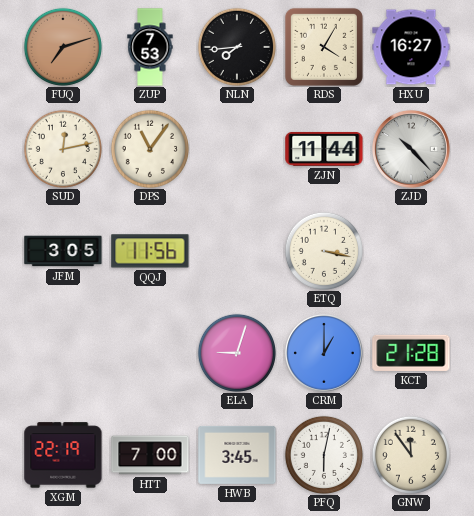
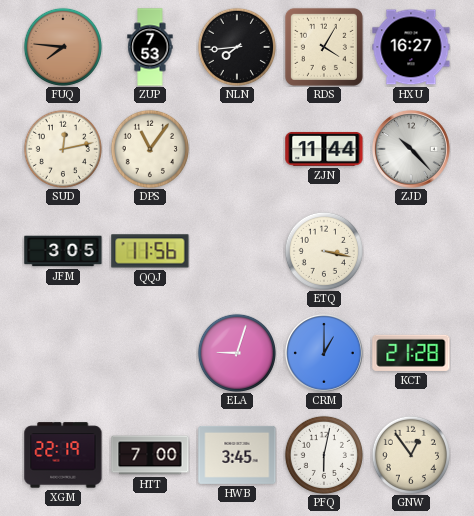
FUQ: 7:12 -> 7:46 (63, 47)
GNW: 11:54 -> 12:54 (411, 455)
